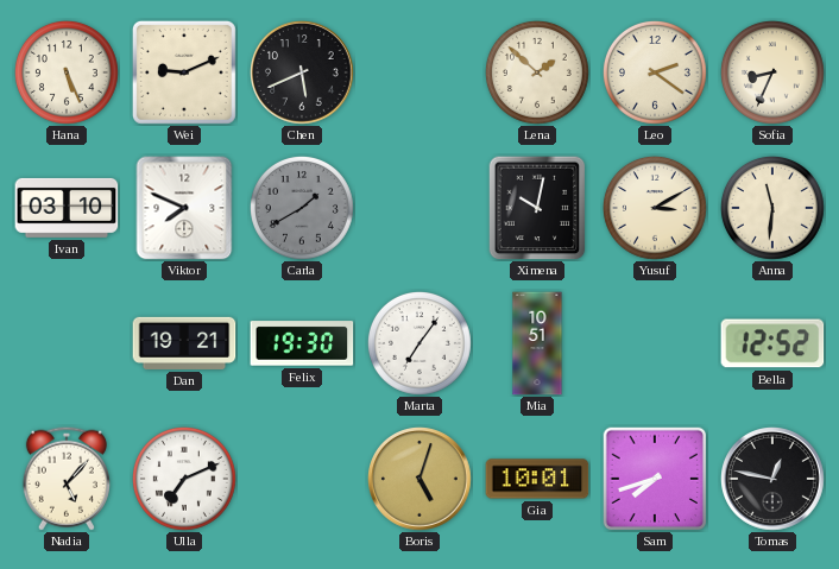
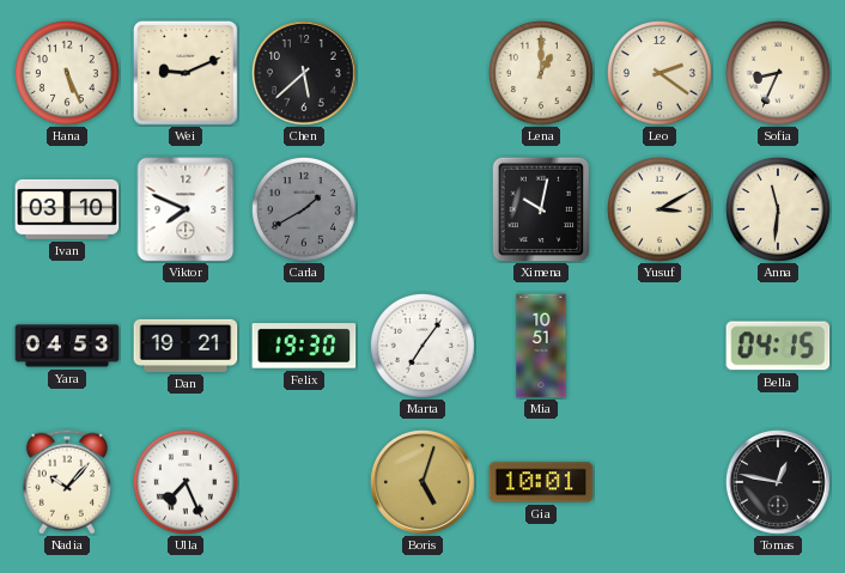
Chen: 5:41 -> 5:38 (305, 74)
Lena: 1:52 -> 1:00 (541, 73)
Yara: none -> 04:53 (67, 346)
Bella: 12:52 -> 04:15 (778, 346)
Nadia: 5:07 -> 10:07 (67, 482)
Ulla: 7:11 -> 7:26 (186, 482)
Sam: 7:42 -> none (655, 479)
